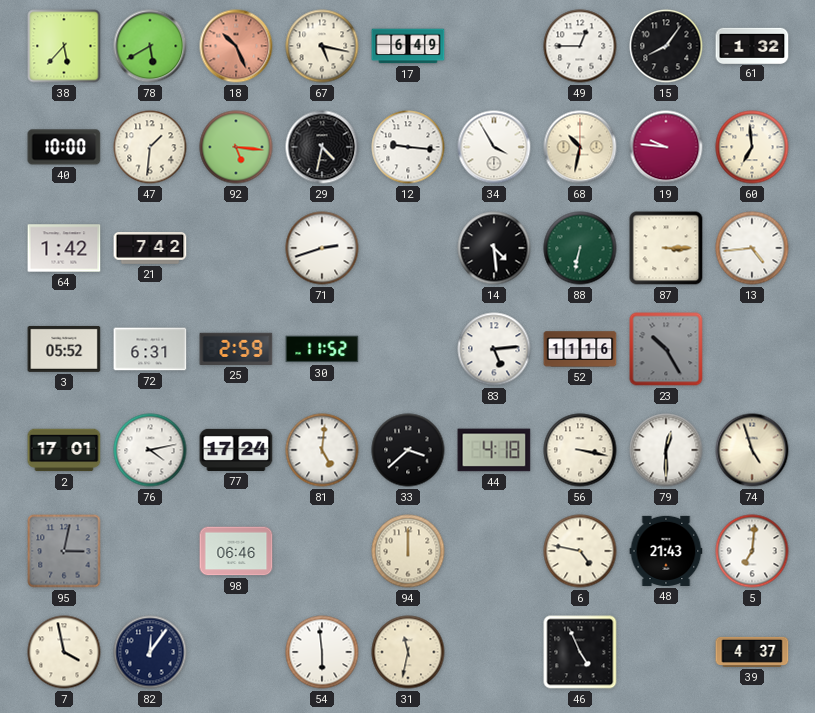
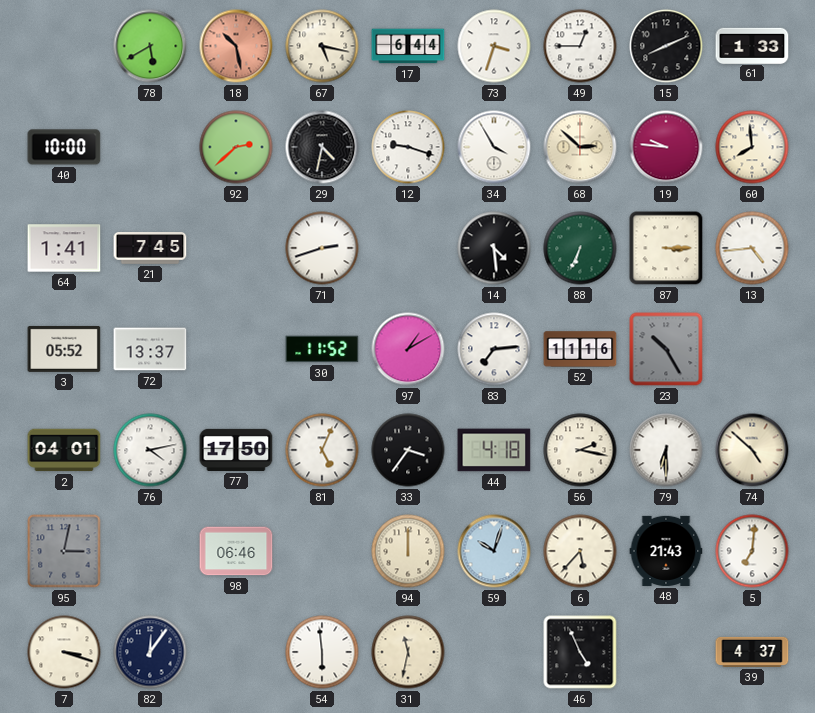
38: 5:37 -> none (64, 46)
18: 10:26 -> 10:28 (236, 46)
17: 6:49 -> 6:44 (408, 46)
73: none -> 3:33 (494, 46)
15: 8:06 -> 8:11 (666, 46)
61: 1:32 -> 1:33 (752, 45)
47: 1:31 -> none (150, 147)
92: 5:16 -> 2:38 (236, 147)
12: 9:16 -> 9:18 (408, 147)
68: 10:32 -> 2:52 (580, 147)
60: 6:59 -> 7:59 (752, 147)
64: 1:42 -> 1:41 (64, 248)
21: 7:42 -> 7:45 (150, 248)
88: 6:32 -> 6:34 (580, 248)
72: 6:31 -> 13:37 (150, 349)
25: 2:59 -> none (236, 349)
97: none -> 1:10 (408, 349)
83: 5:14 -> 7:14 (494, 349)
2: 17:01 -> 04:01 (64, 450)
77: 17:24 -> 17:50 (236, 450)
81: 5:01 -> 5:04 (322, 450)
33: 3:38 -> 3:36 (408, 450)
56: 3:17 -> 2:17 (580, 450)
79: 12:30 -> 6:30 (666, 450)
74: 4:57 -> 4:52 (752, 450)
59: none -> 10:03 (494, 551)
6: 4:47 -> 5:37 (580, 551)
7: 3:58 -> 3:18 (64, 652)
